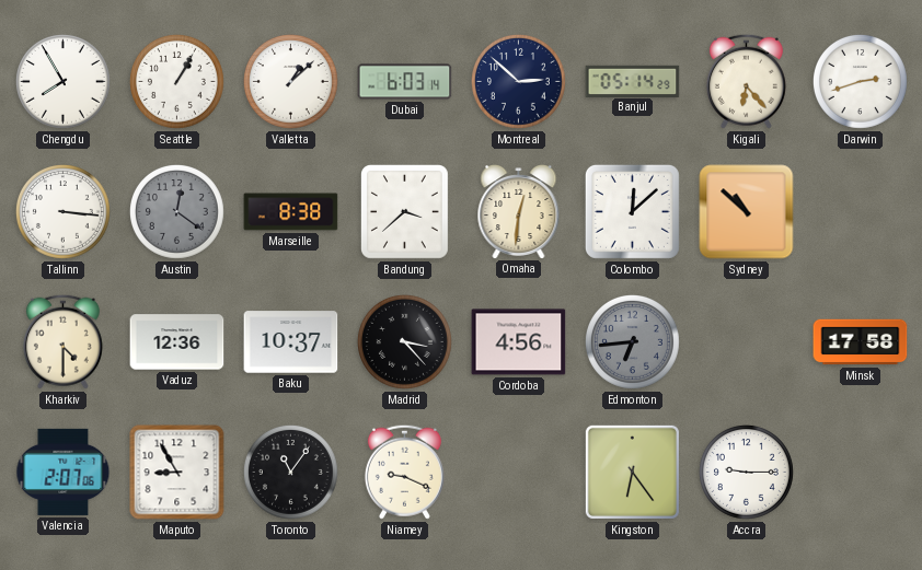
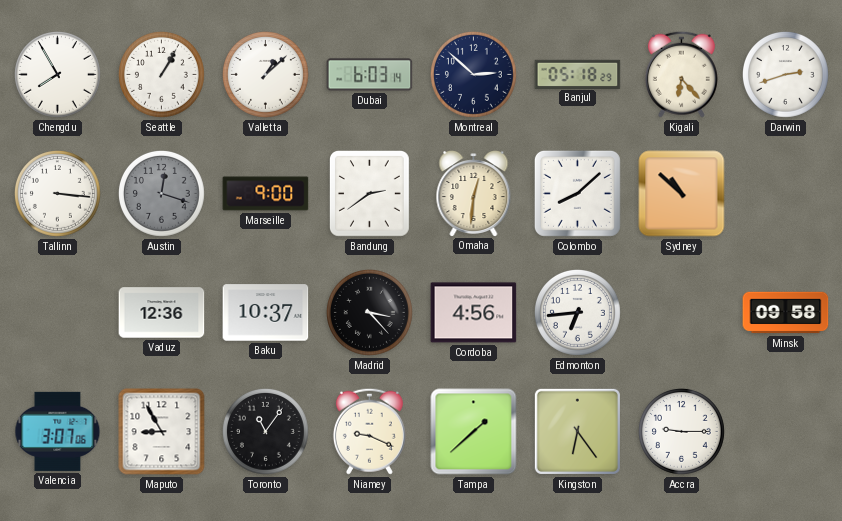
Banjul: 05:14 -> 05:18 (578, 74)
Austin: 12:21 -> 12:18 (161, 193)
Marseille: 8:38 -> 9:00 (266, 194)
Bandung: 3:38 -> 2:39 (370, 194)
Colombo: 12:08 -> 8:08 (577, 193)
Kharkiv: 4:30 -> none (62, 341)
Edmonton dial: grey -> white (577, 312)
Minsk: 17:58 -> 09:58 (786, 313)
Valencia: 2:07 -> 3:07 (58, 431)
Tampa: none -> 1:38 (474, 432)
